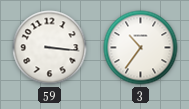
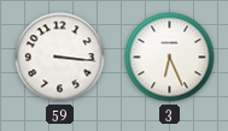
3: 10:36 -> 6:26 (170, 58)
